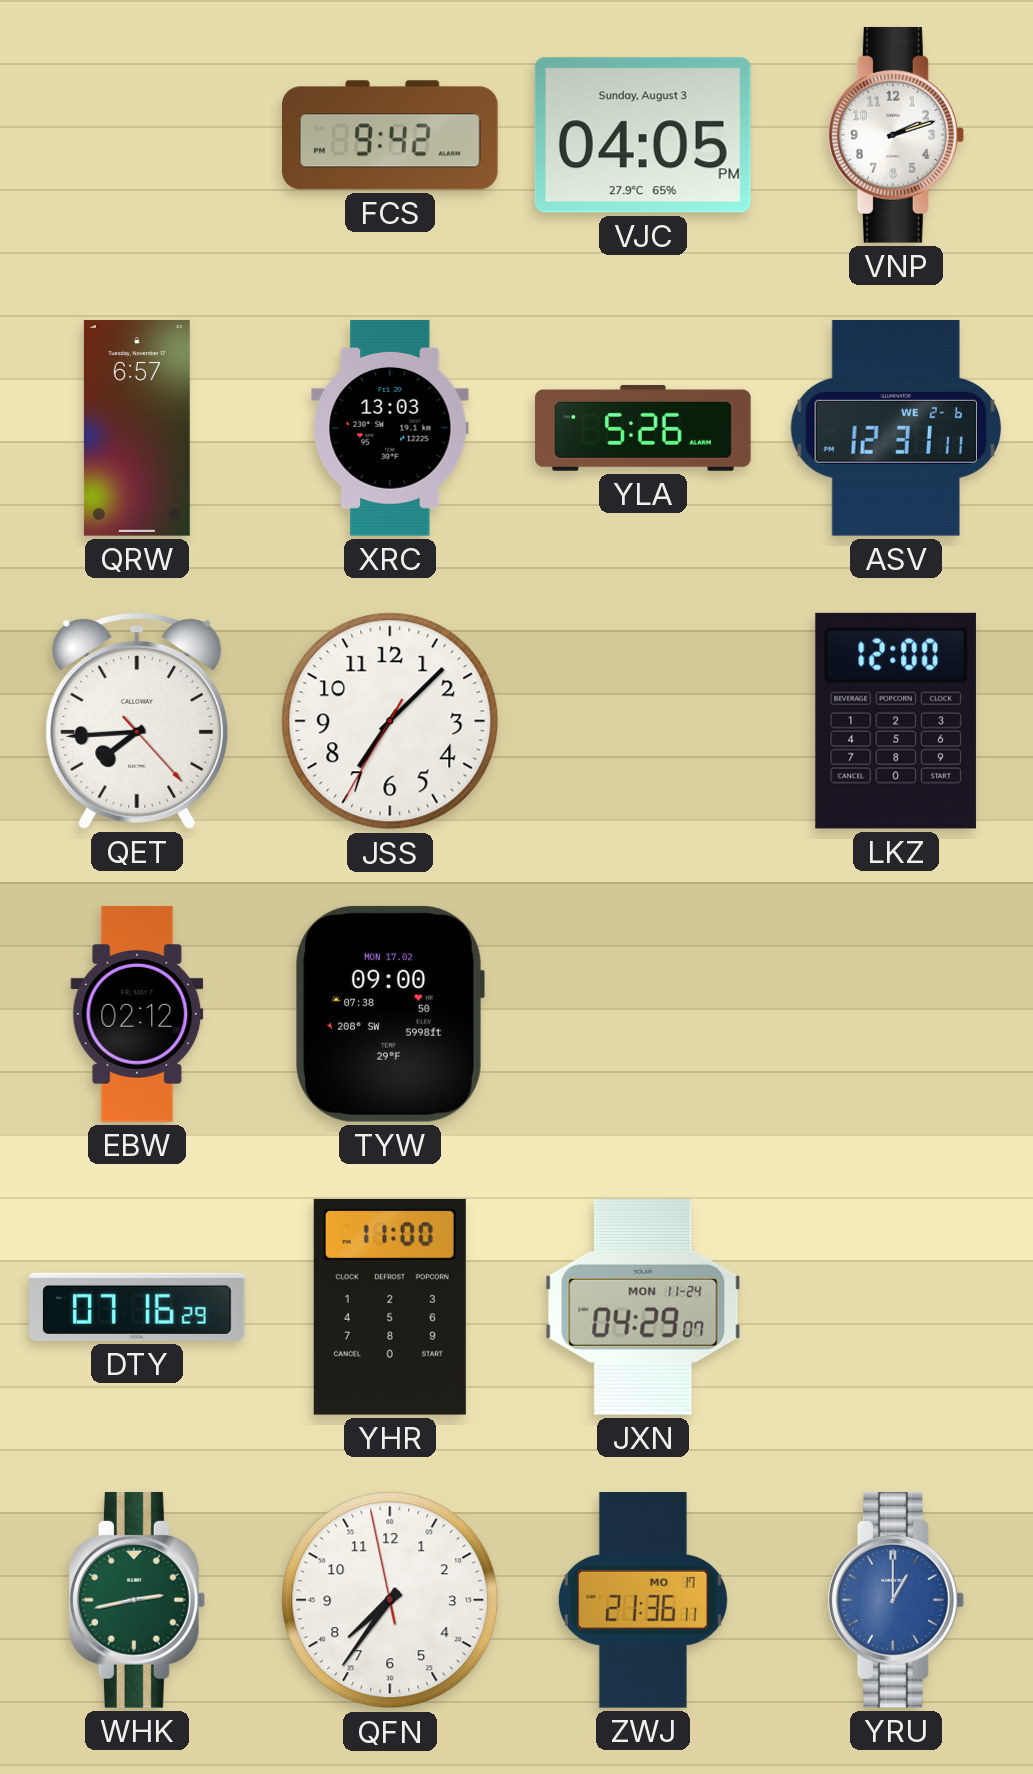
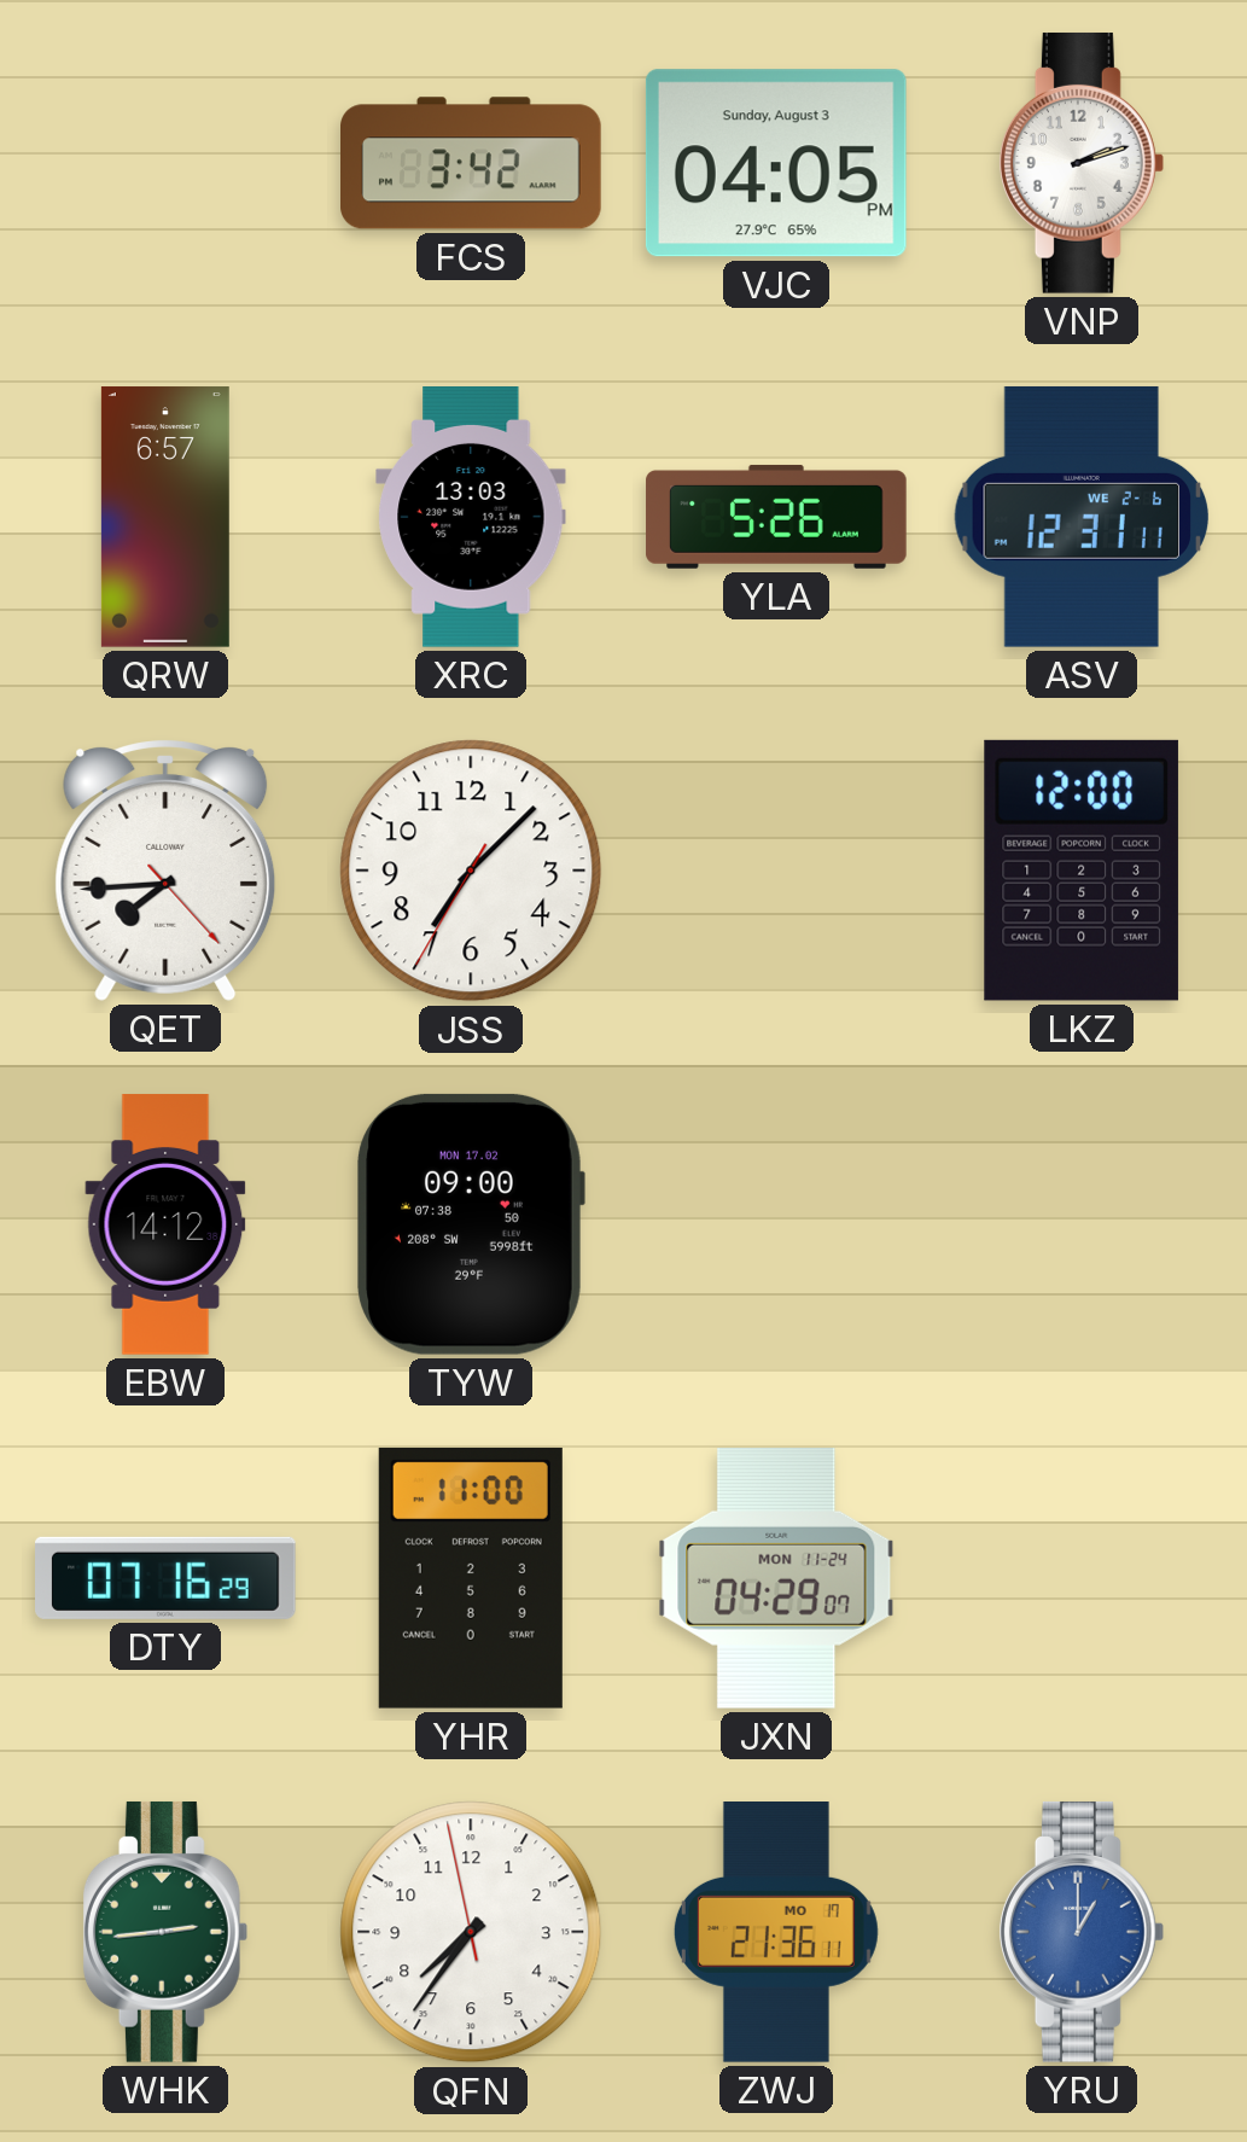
FCS: 9:42 -> 3:42 (472, 163)
EBW: 02:12 -> 14:12 (165, 1224)
WHK: 2:43 -> 2:44 (165, 1932)
